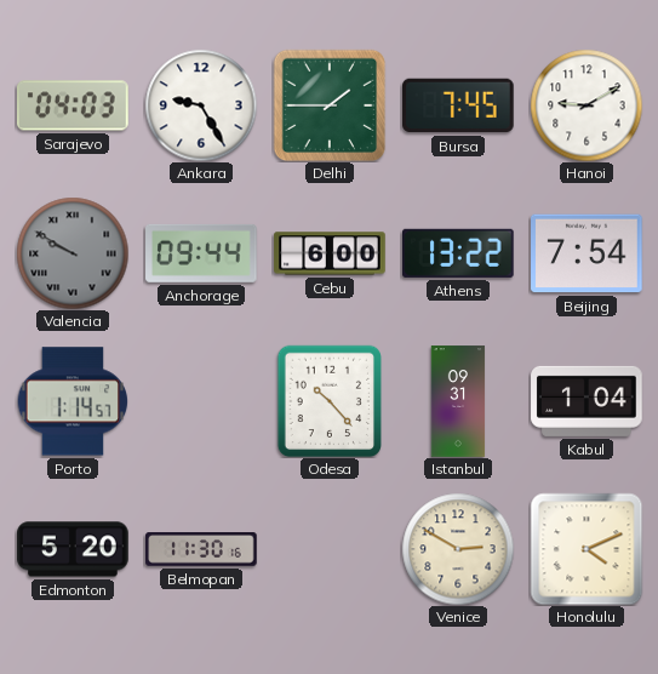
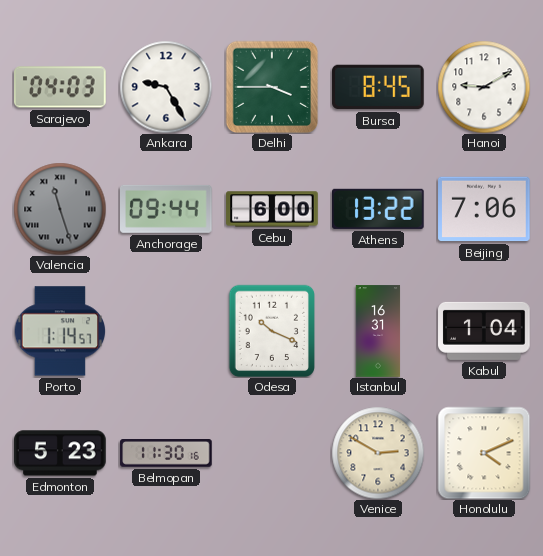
Delhi: 1:45 -> 3:45 (272, 87)
Bursa: 7:45 -> 8:45 (378, 87)
Valencia: 9:50 -> 11:27 (60, 209)
Beijing: 7:54 -> 7:06 (484, 209)
Odesa: 10:23 -> 10:19 (272, 331)
Istanbul: 09:31 -> 16:31 (378, 331)
Edmonton: 5:20 -> 5:23 (60, 453)
